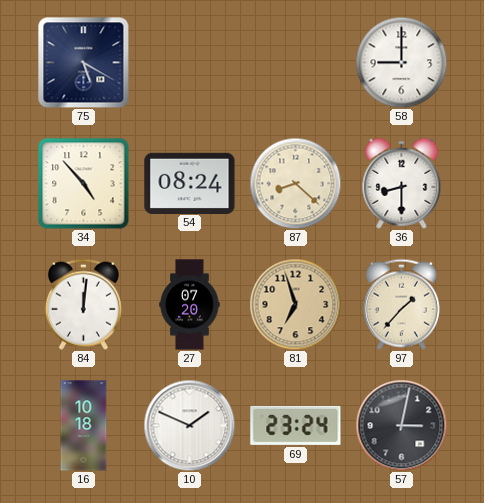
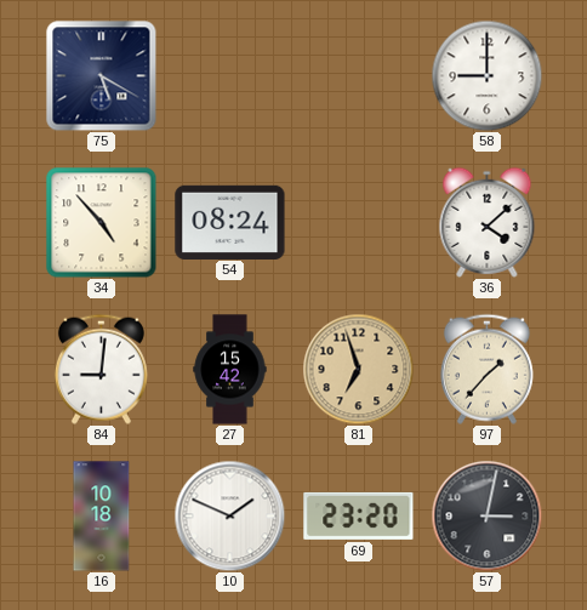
87: 8:22 -> none (295, 183)
36: 8:30 -> 4:08 (488, 222)
84: 12:01 -> 9:01 (101, 369)
27: 07:20 -> 15:42 (230, 370)
69: 23:24 -> 23:20 (359, 515)
